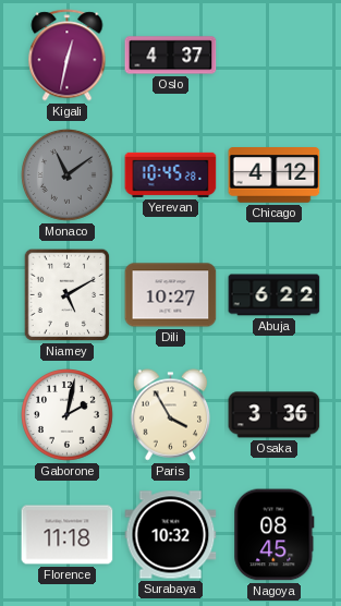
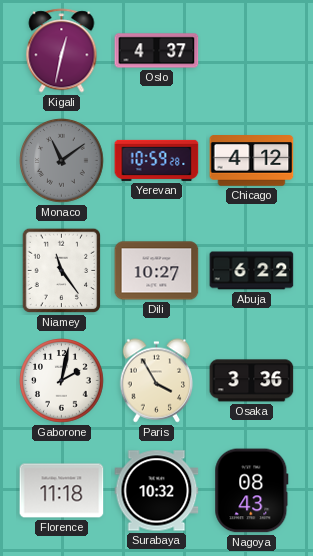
Yerevan: 10:45 -> 10:59 (157, 160)
Niamey: 5:10 -> 11:24 (62, 271)
Nagoya: 08:45 -> 08:43 (252, 491)
